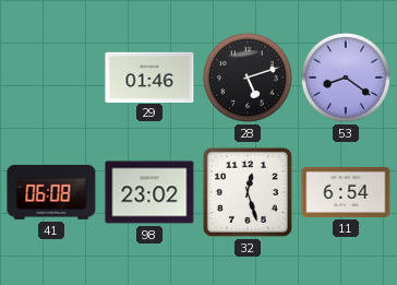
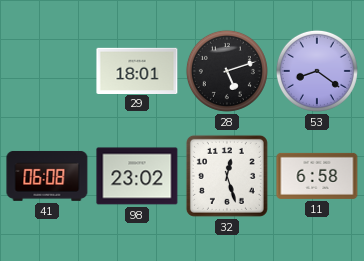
29: 01:46 -> 18:01 (137, 70)
11: 6:54 -> 6:58 (317, 176)
